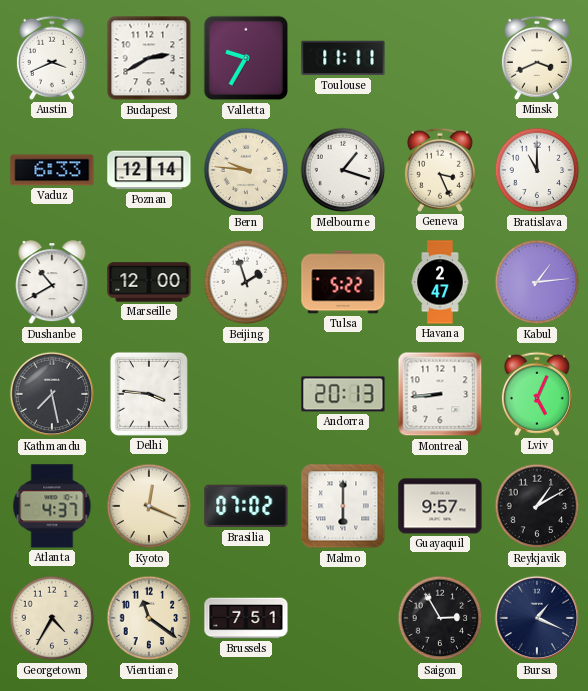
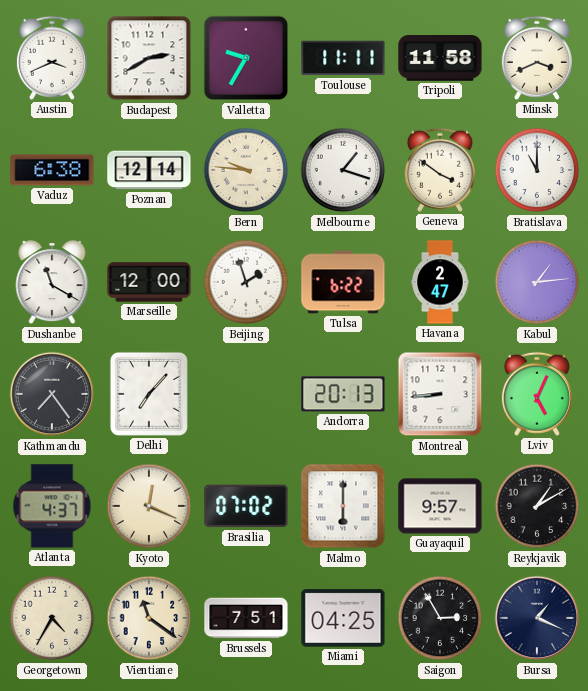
Tripoli: none -> 11:58 (440, 59)
Vaduz: 6:33 -> 6:38 (52, 170)
Geneva: 3:26 -> 3:51 (440, 170)
Dushanbe: 10:40 -> 11:20 (52, 283)
Tulsa: 5:22 -> 6:22 (343, 282)
Kathmandu: 7:28 -> 7:24 (52, 394)
Delhi: 3:46 -> 7:07 (149, 394)
Miami: none -> 04:25 (343, 618)
